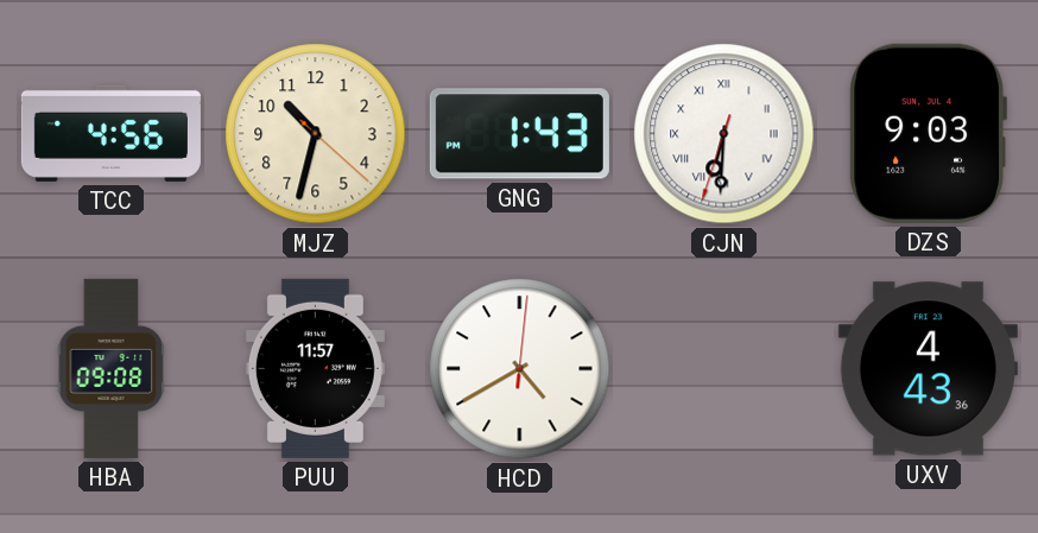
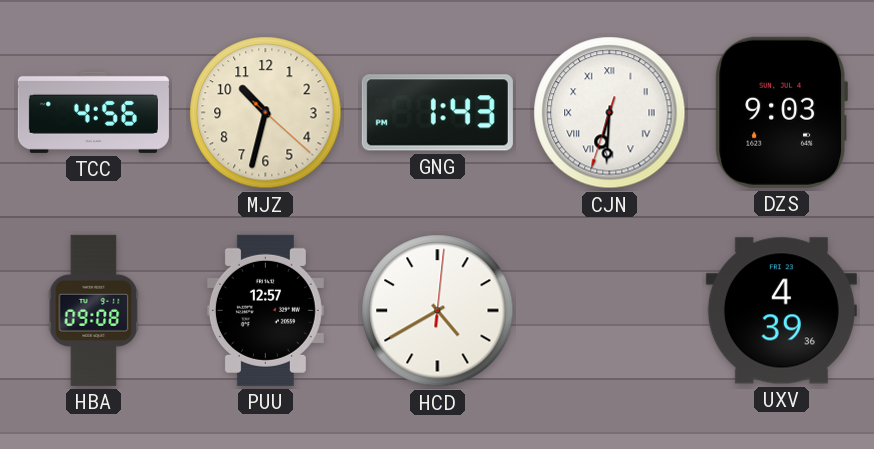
PUU: 11:57 -> 12:57 (265, 310)
UXV: 4:43 -> 4:39 (781, 311)
